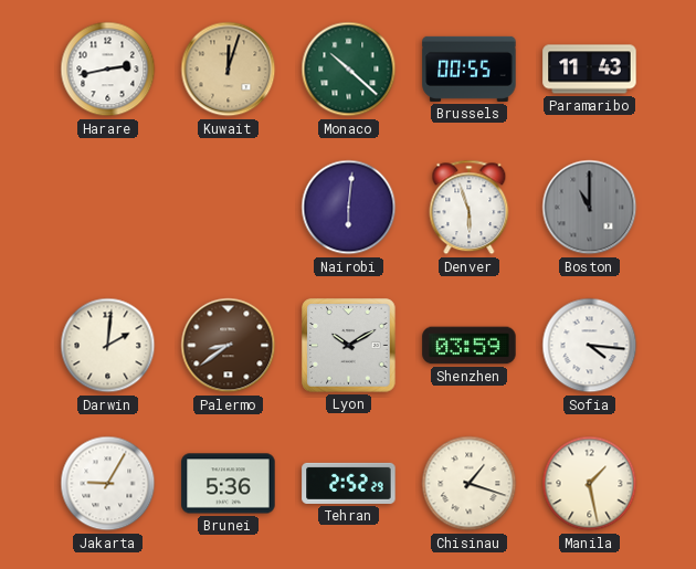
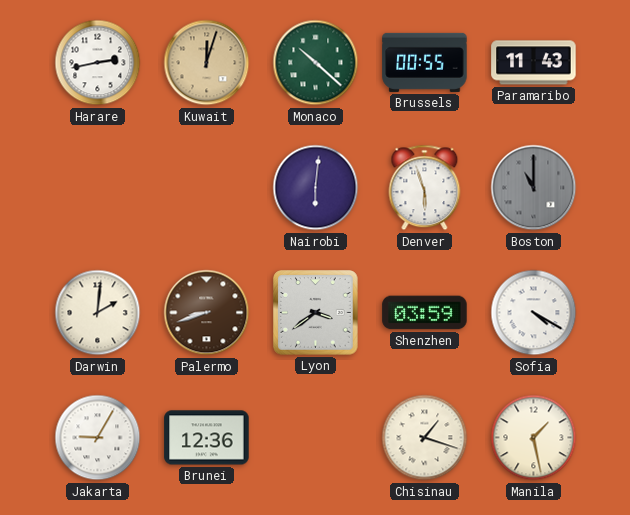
Palermo: 8:39 -> 8:42 (207, 313)
Lyon: 10:10 -> 3:39 (316, 313)
Sofia: 4:16 -> 4:20 (534, 313)
Brunei: 5:36 -> 12:36 (207, 438)
Tehran: 2:52 -> none (349, 483)
